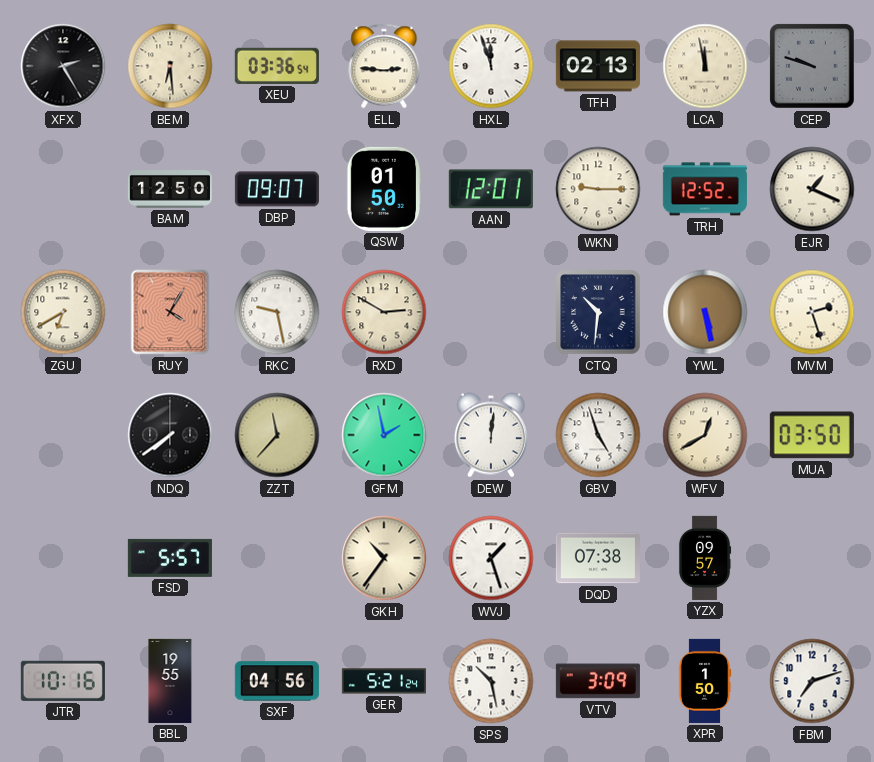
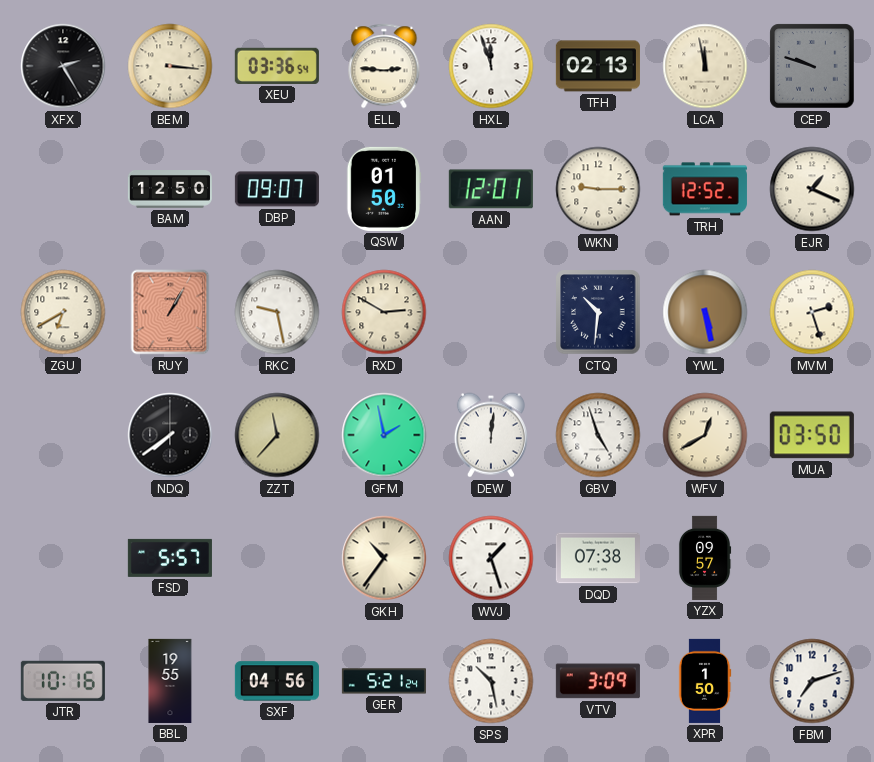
BEM: 6:29 -> 3:16 (170, 66)
RUY: 4:05 -> 1:05 (170, 312)
